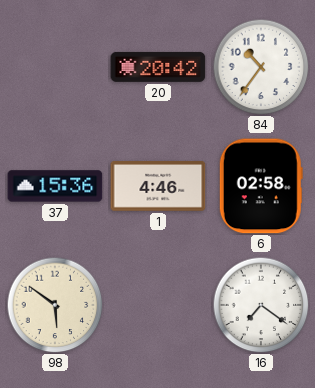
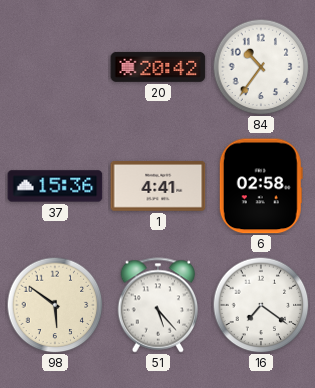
1: 4:46 -> 4:41 (158, 187)
51: none -> 5:23 (158, 305)
